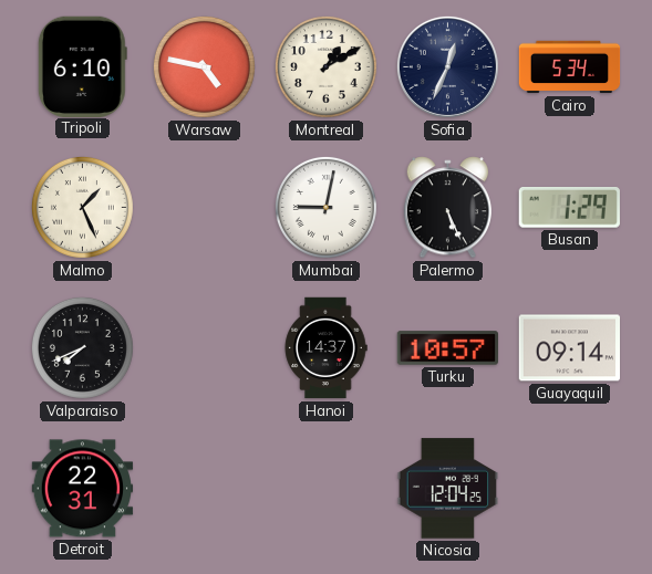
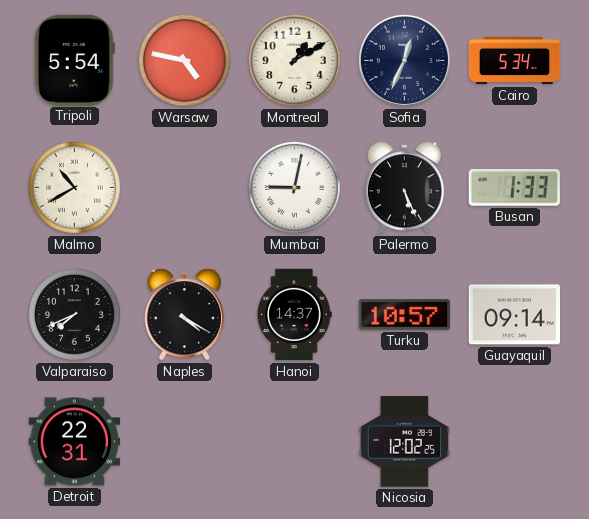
Tripoli: 6:10 -> 5:54 (74, 60)
Malmo: 1:26 -> 10:40 (74, 187)
Busan: 1:29 -> 1:33 (514, 188)
Naples: none -> 4:20 (185, 315)
Nicosia: 12:04 -> 12:02 (404, 442)
